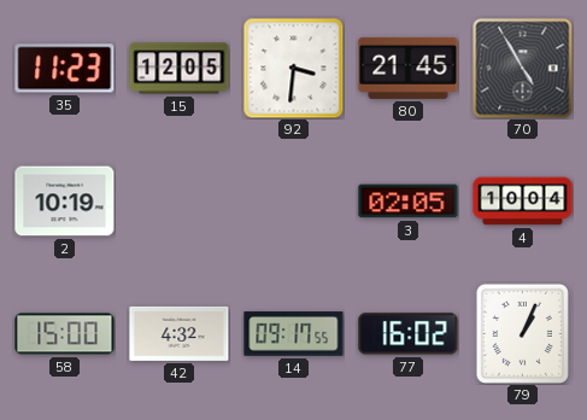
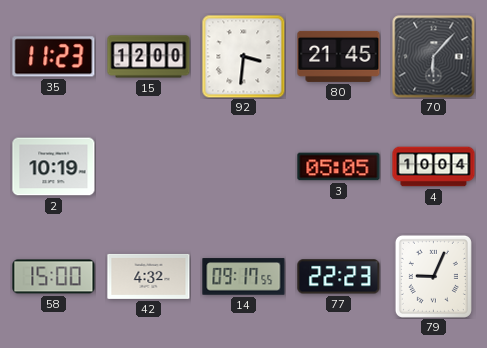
15: 12:05 -> 12:00 (149, 57)
70: 4:55 -> 6:07 (434, 57)
3: 02:05 -> 05:05 (339, 167)
77: 16:02 -> 22:23 (339, 277)
79: 1:04 -> 9:04 (433, 276)
